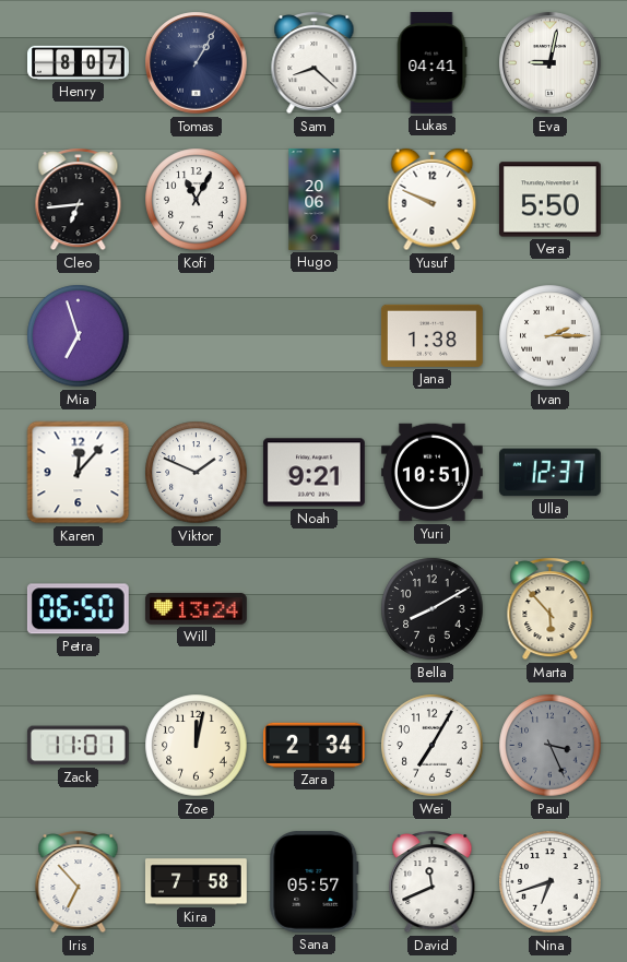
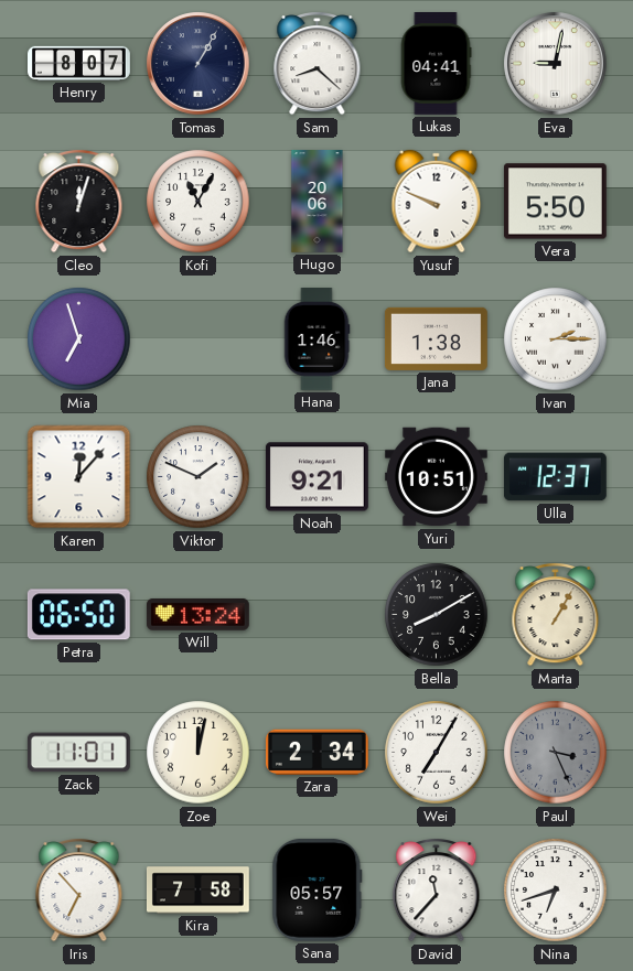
Cleo: 6:44 -> 12:03 (79, 202)
Hana: none -> 1:46 (316, 339)
Marta: 5:53 -> 1:05 (556, 615)
David: 11:41 -> 11:37 (437, 891)
